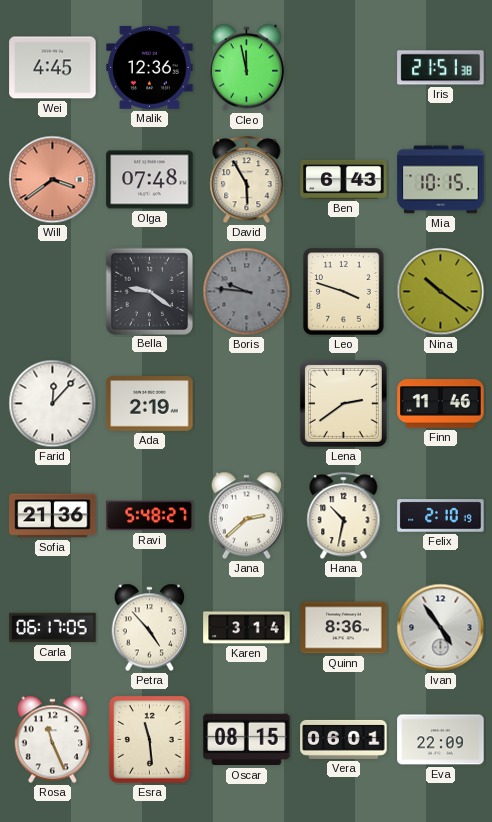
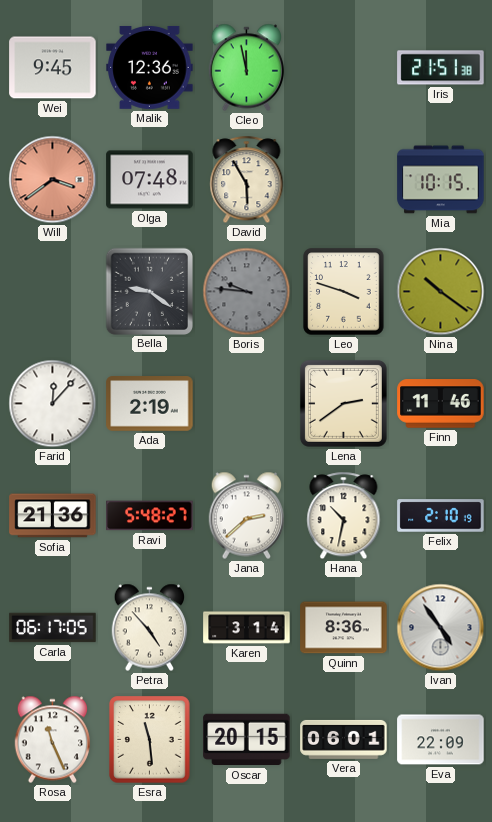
Wei: 4:45 -> 9:45 (53, 68)
Ben: 6:43 -> none (344, 179)
Oscar: 08:15 -> 20:15 (247, 740)
